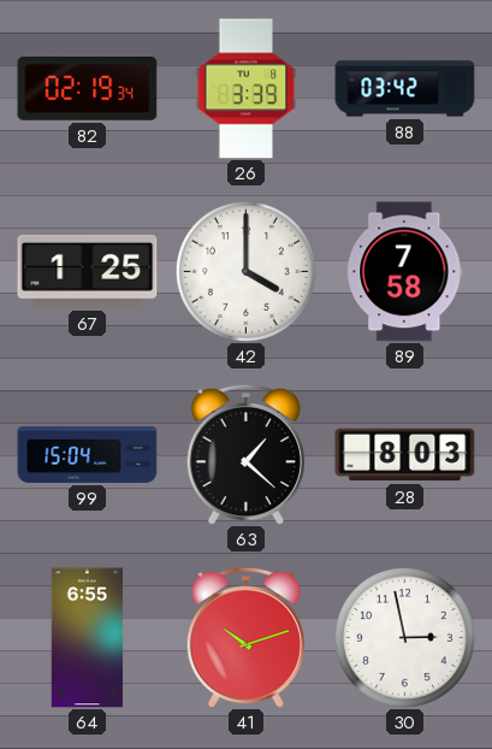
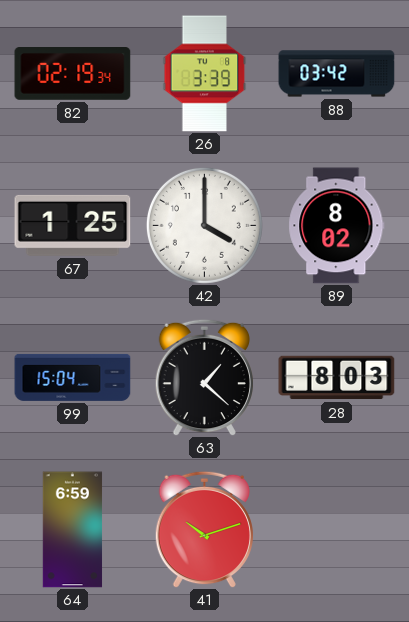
89: 7:58 -> 8:02 (337, 226)
64: 6:55 -> 6:59 (73, 530)
30: 2:58 -> none (404, 637)
